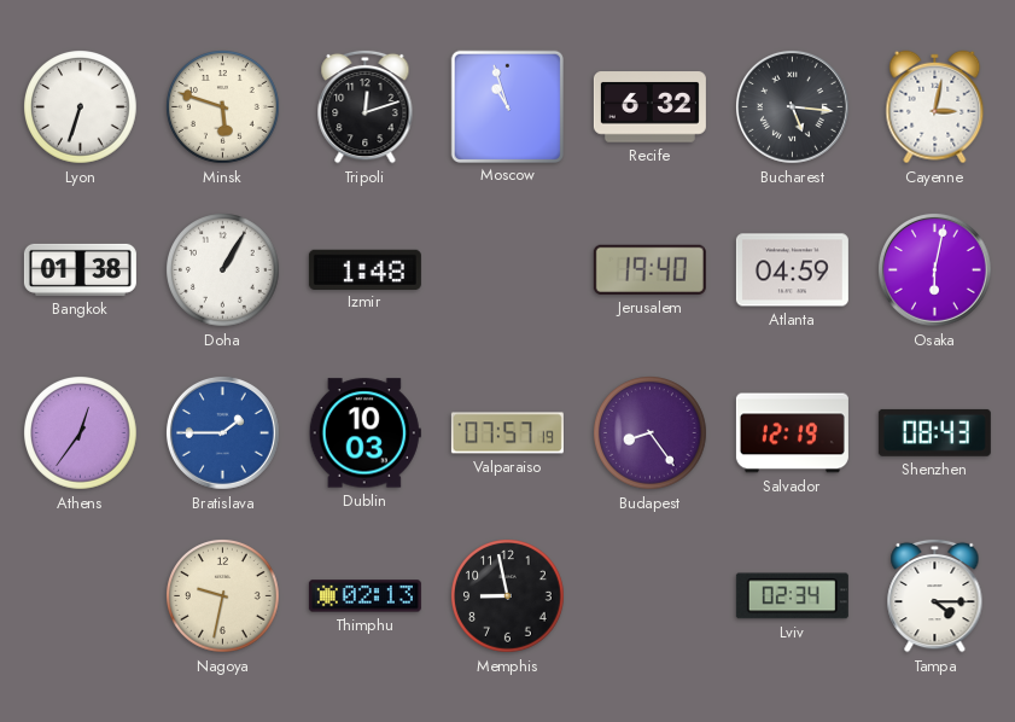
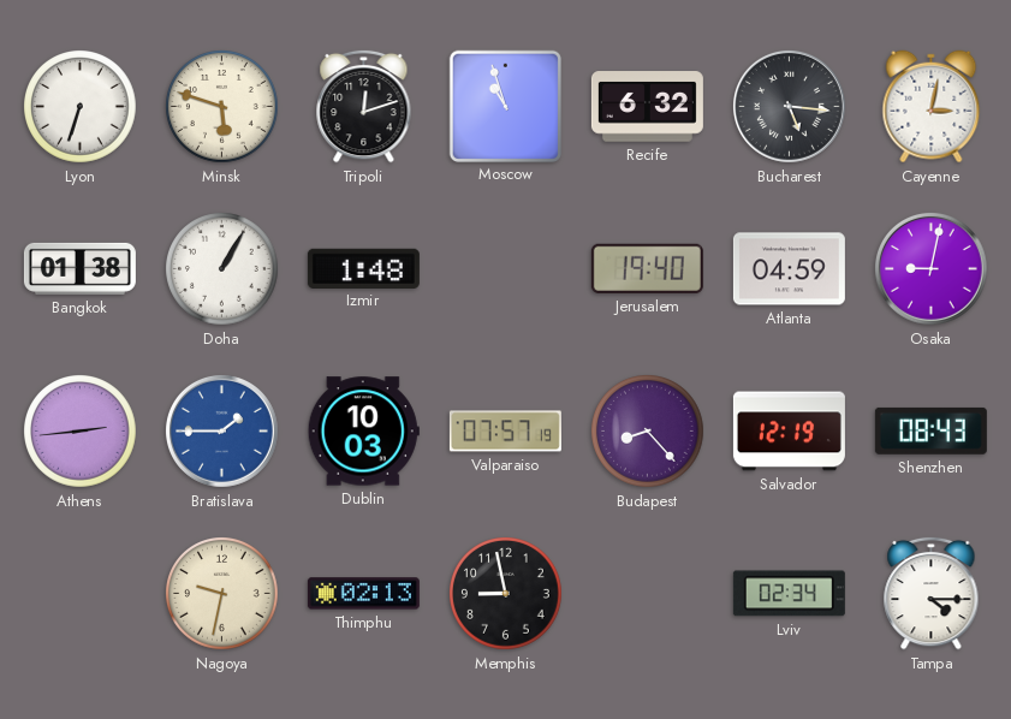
Osaka: 6:02 -> 9:02 (930, 268)
Athens: 12:36 -> 2:44 (81, 432)
Budapest: 8:24 -> 8:23 (648, 432)
